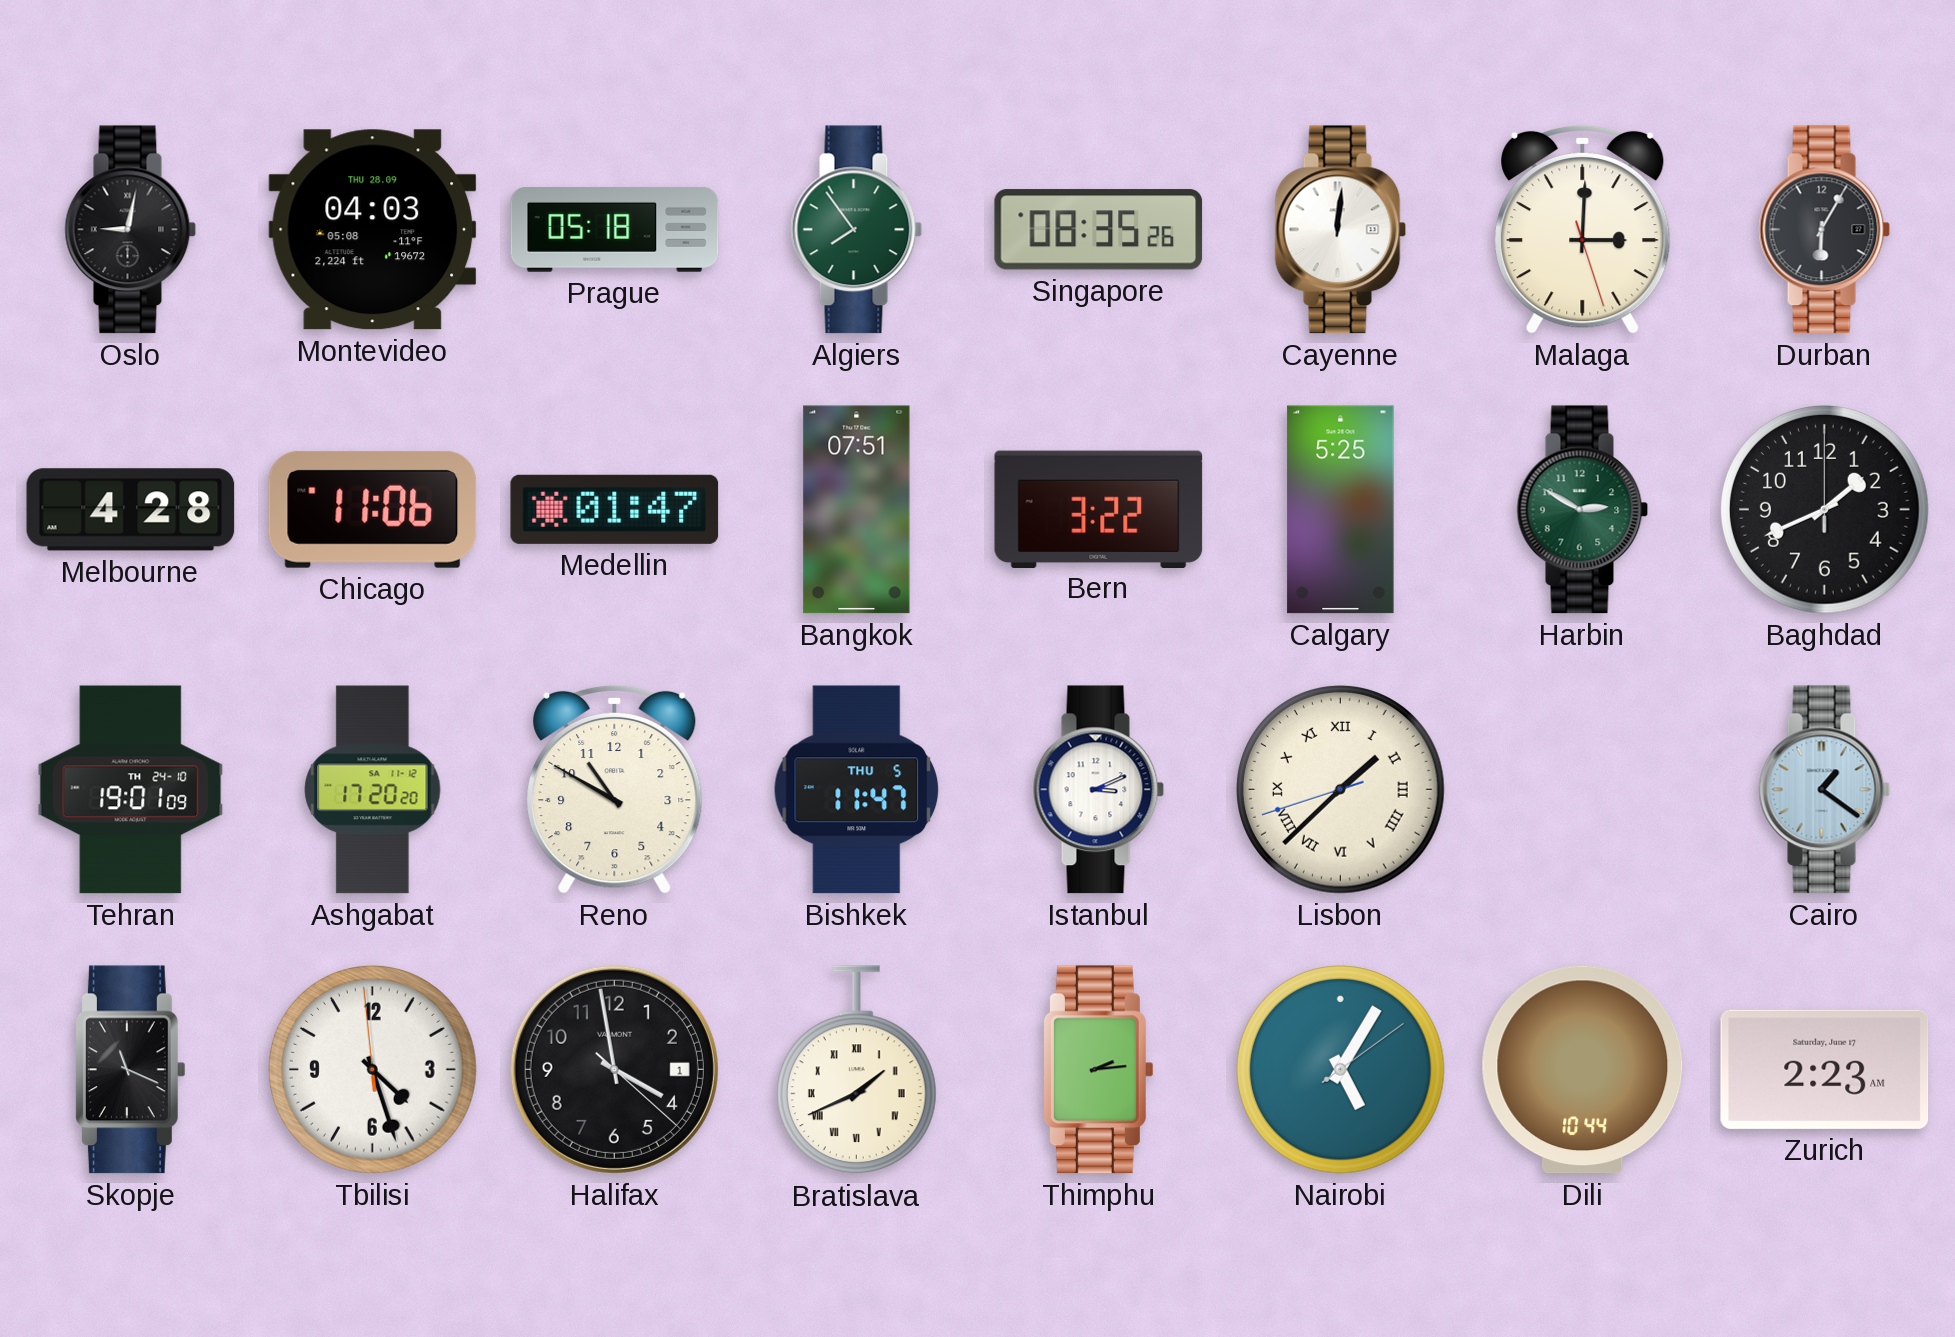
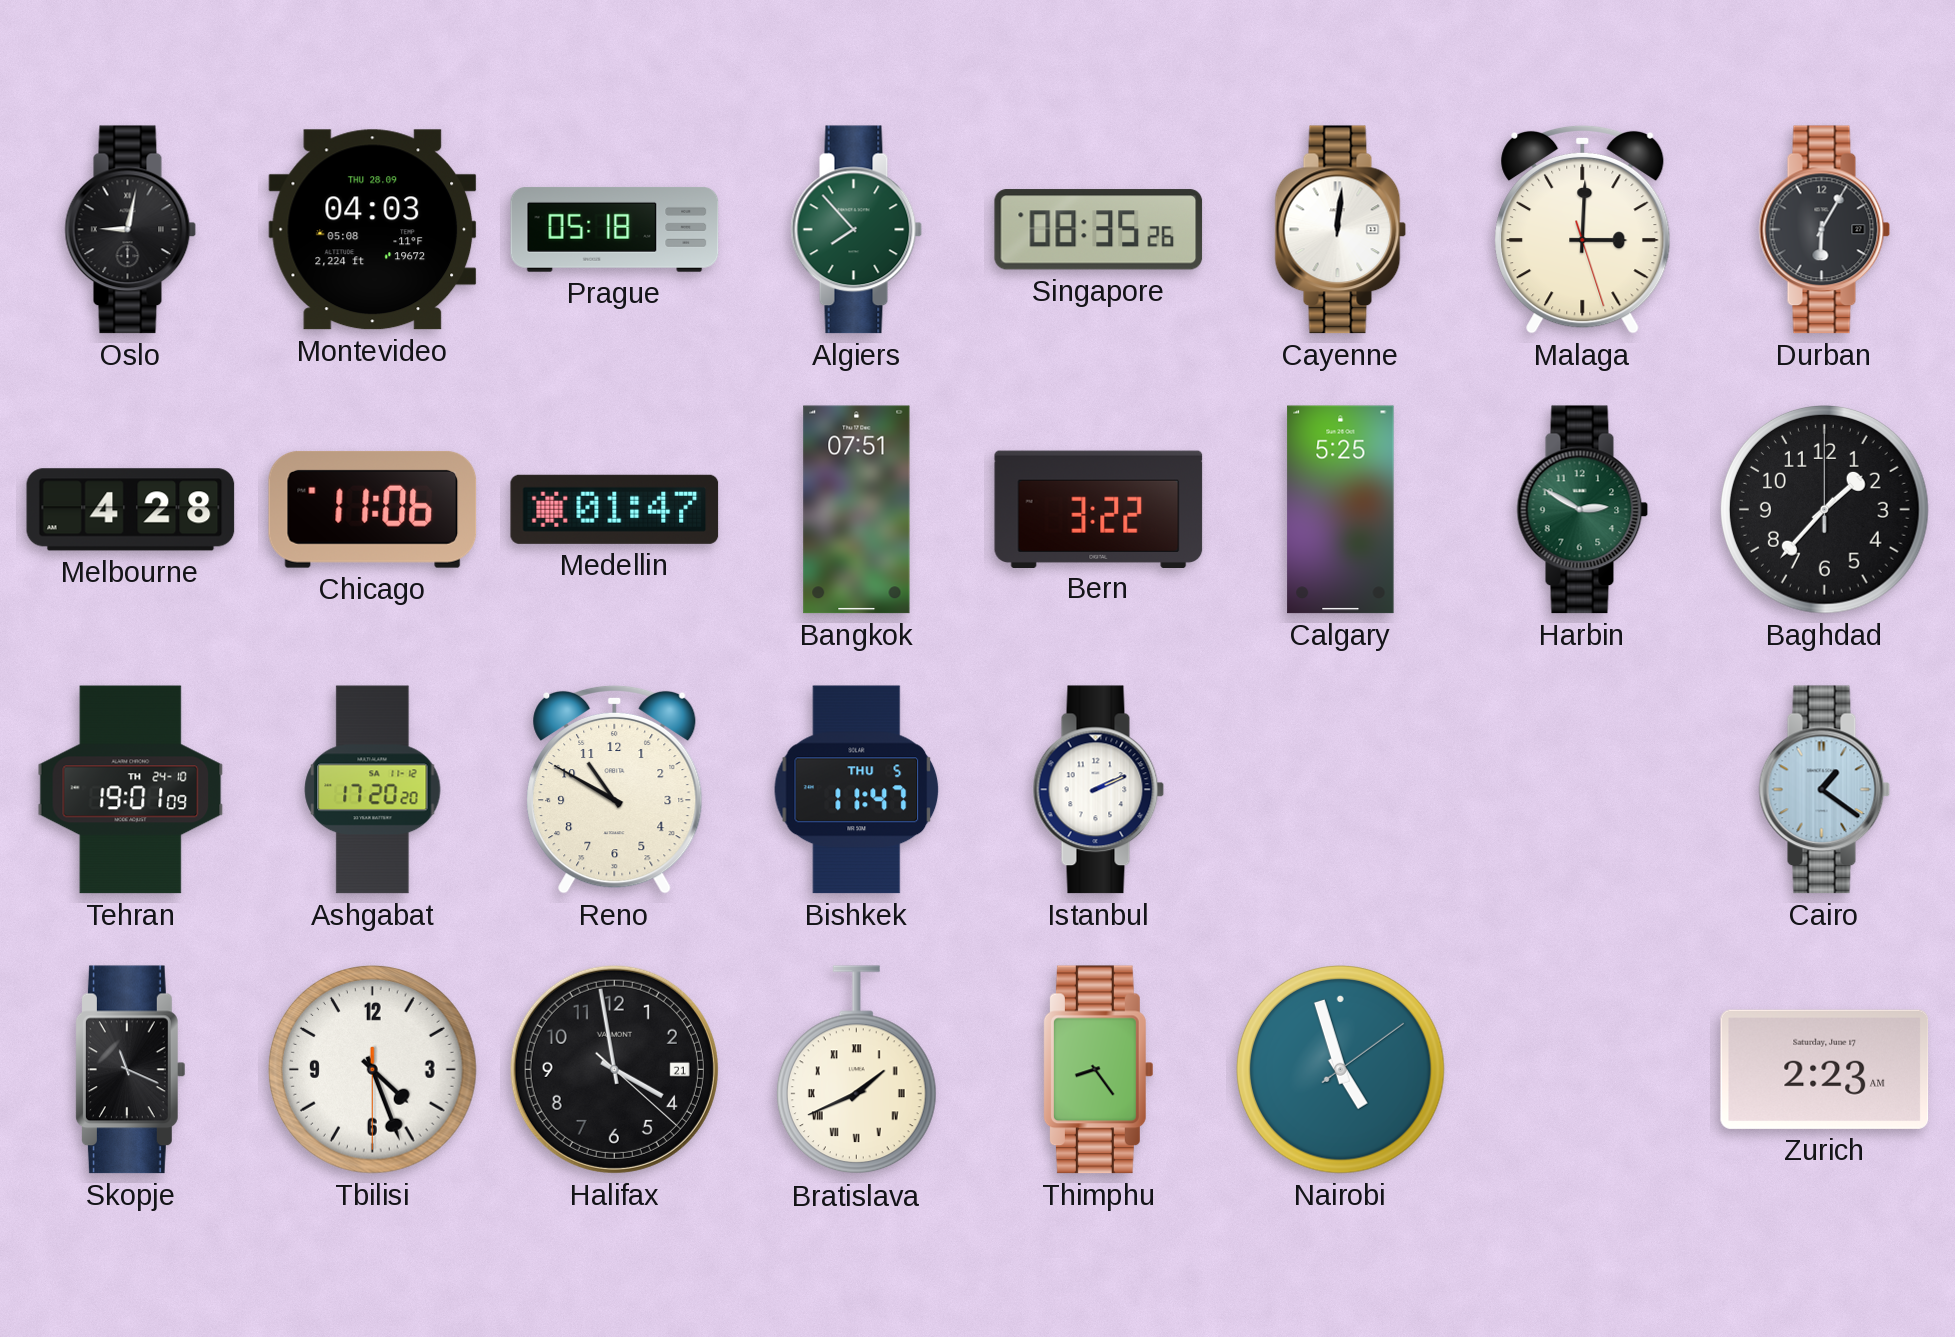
Algiers: 7:54 -> 7:53 (857, 230)
Baghdad: 1:41 -> 1:37 (1825, 510)
Istanbul: 3:11 -> 2:11 (1099, 790)
Lisbon: 1:37 -> none (1341, 790)
Tbilisi: 4:26:59 -> 4:26:30 (373, 1070)
Halifax date: 1 -> 21 (614, 1069)
Thimphu: 2:14 -> 8:24 (1098, 1070)
Nairobi: 5:05 -> 4:57 (1341, 1070)
Dili: 10:44 -> none (1583, 1070)
